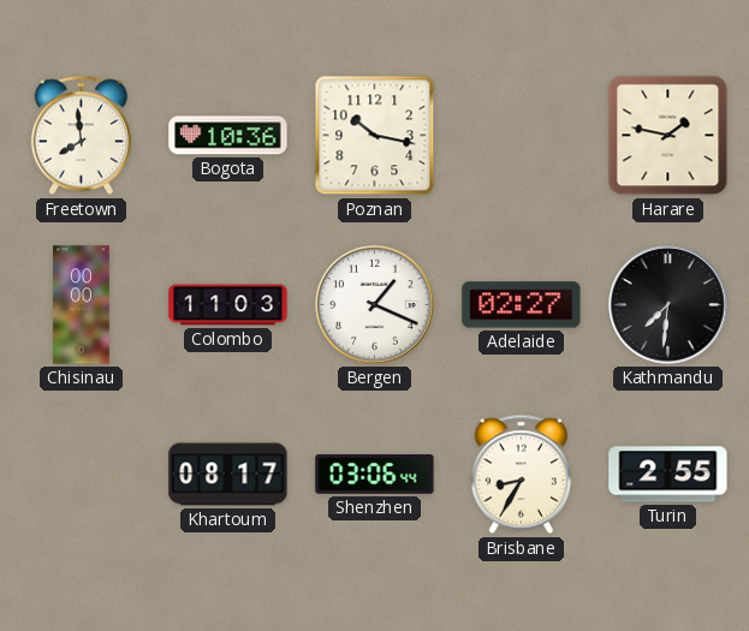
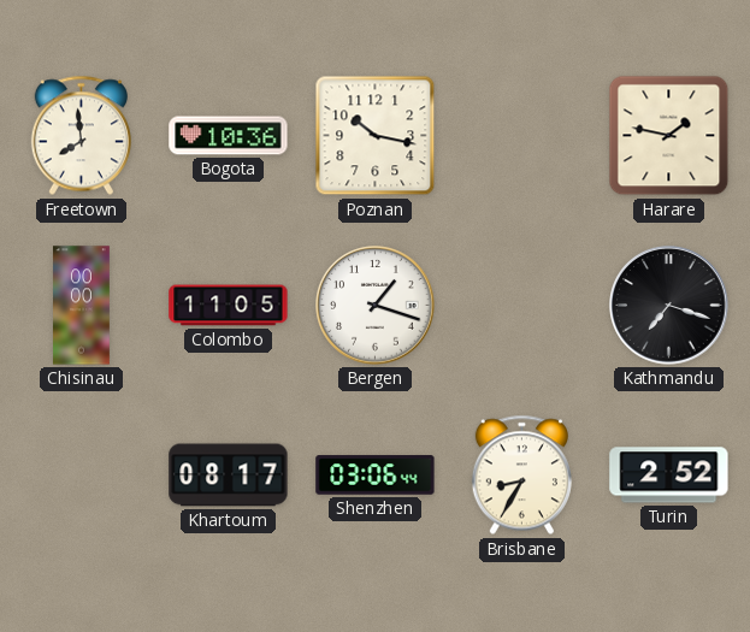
Colombo: 11:03 -> 11:05 (229, 306)
Bergen: 1:19 -> 1:18 (376, 306)
Adelaide: 02:27 -> none (522, 305)
Kathmandu: 7:31 -> 7:18 (669, 306)
Turin: 2:55 -> 2:52 (669, 476)
